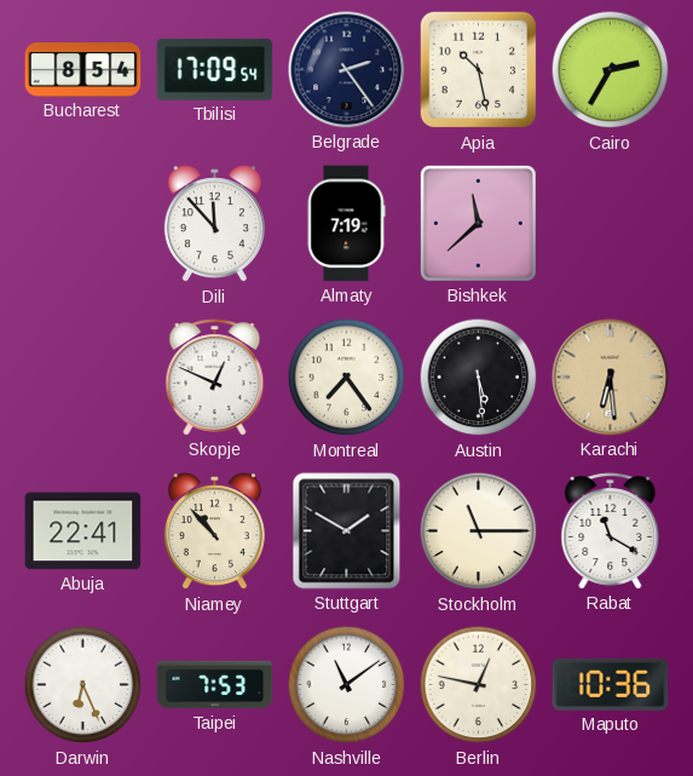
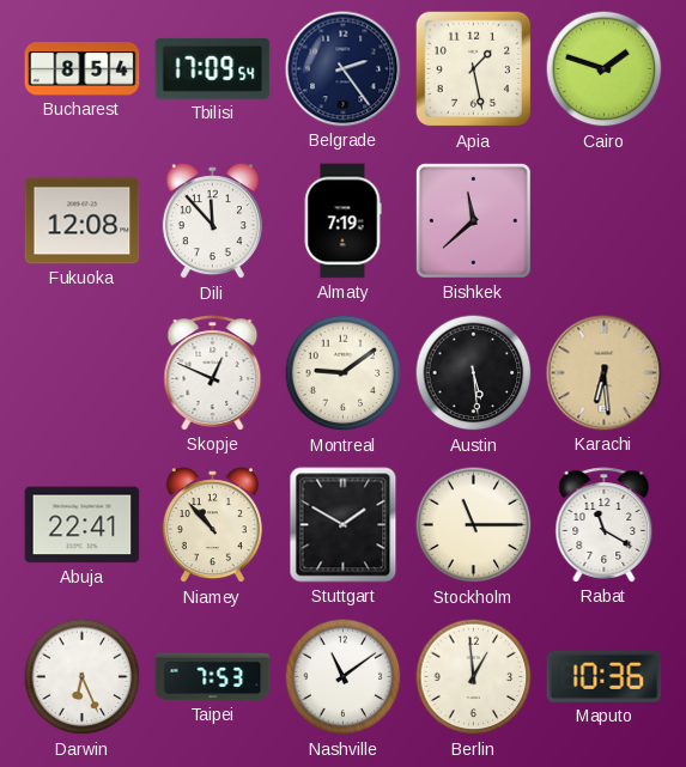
Apia: 10:28 -> 1:28 (474, 69)
Cairo: 2:35 -> 1:48 (605, 69)
Fukuoka: none -> 12:08 (83, 221)
Montreal: 7:24 -> 9:09 (344, 373)
Berlin: 12:47 -> 12:59 (474, 677)
